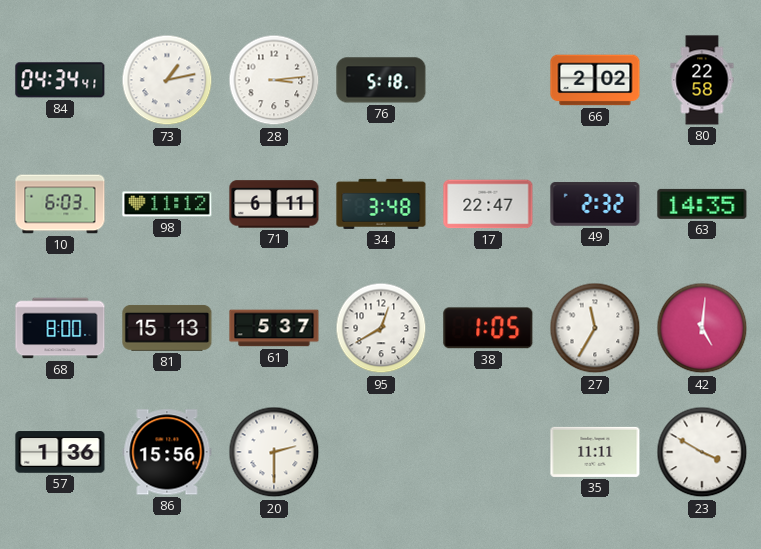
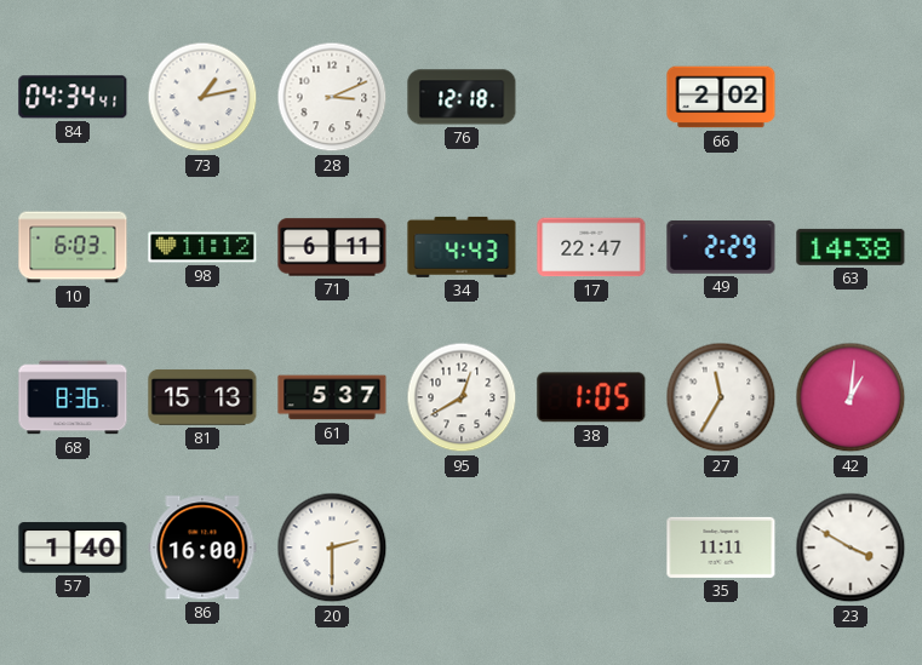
28: 3:14 -> 3:11 (332, 97)
76: 5:18 -> 12:18 (462, 97)
80: 22:58 -> none (702, 80)
34: 3:48 -> 4:43 (462, 247)
49: 2:32 -> 2:29 (721, 247)
63: 14:35 -> 14:38 (851, 247)
68: 8:00 -> 8:36 (73, 397)
42: 5:01 -> 1:01 (851, 397)
57: 1:36 -> 1:40 (73, 548)
86: 15:56 -> 16:00 (202, 548)
